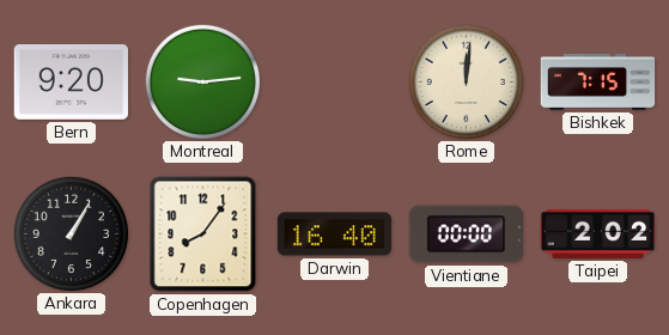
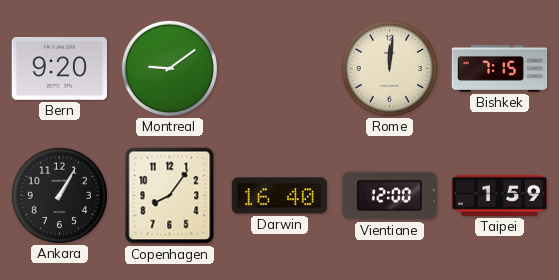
Montreal: 9:14 -> 9:09 (169, 68)
Vientiane: 00:00 -> 12:00 (389, 196)
Taipei: 2:02 -> 1:59 (500, 195)
